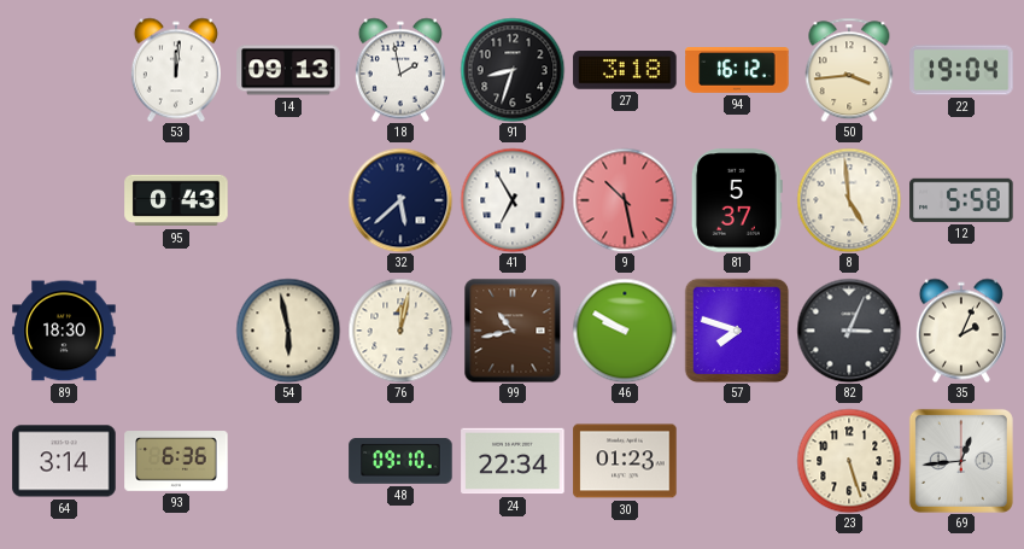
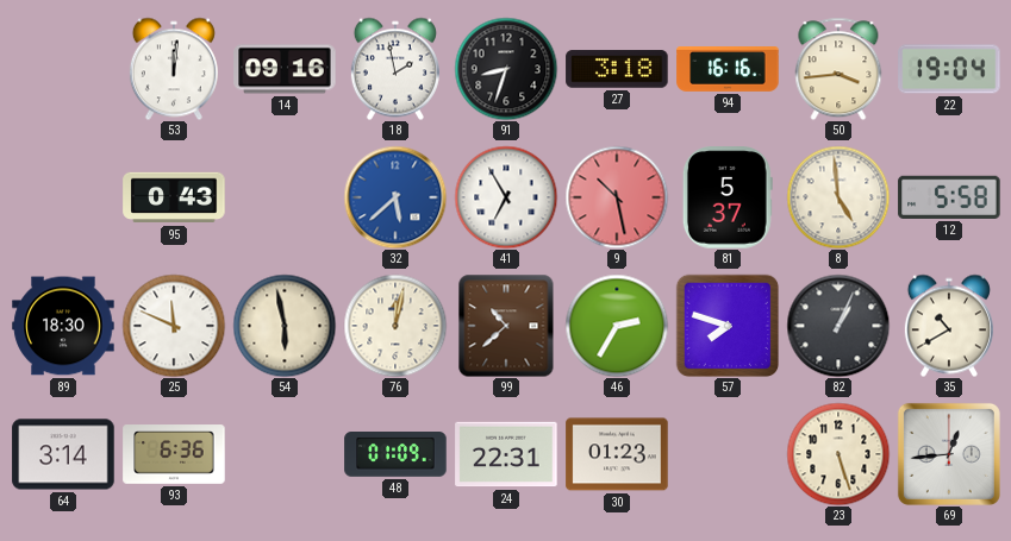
14: 09:13 -> 09:16 (285, 69)
94: 16:12 -> 16:16 (728, 70)
32 dial: navy -> blue (395, 197)
25: none -> 11:49 (174, 326)
99: 10:43 -> 10:38 (506, 326)
46: 9:50 -> 2:35 (617, 326)
82: 3:04 -> 1:04 (838, 326)
35: 2:04 -> 10:40 (949, 326)
48: 09:10 -> 01:09 (395, 455)
24: 22:34 -> 22:31 (506, 454)
